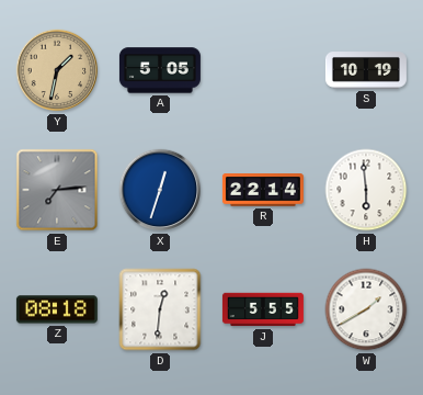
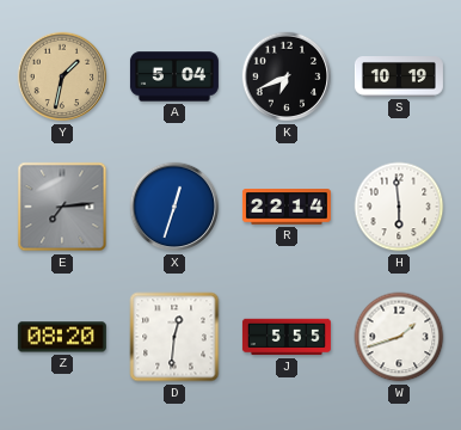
A: 5:05 -> 5:04 (174, 76)
K: none -> 6:41 (287, 76)
Z: 08:18 -> 08:20 (62, 337)
W: 1:40 -> 1:42 (399, 337)
